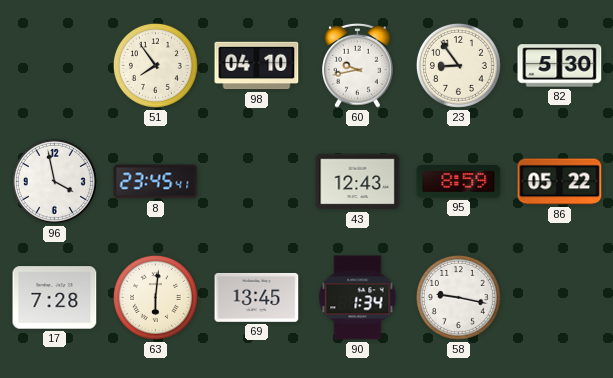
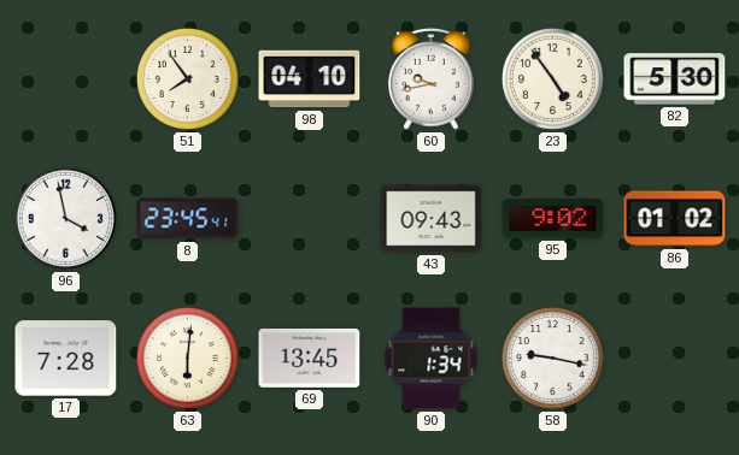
23: 8:54 -> 4:54 (552, 78)
43: 12:43 -> 09:43 (432, 219)
95: 8:59 -> 9:02 (553, 219)
86: 05:22 -> 01:02 (675, 219)
